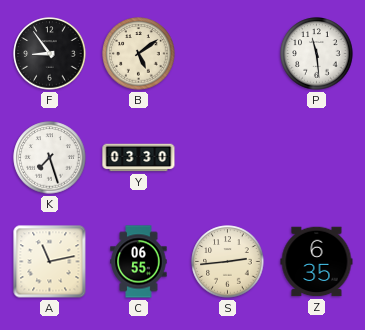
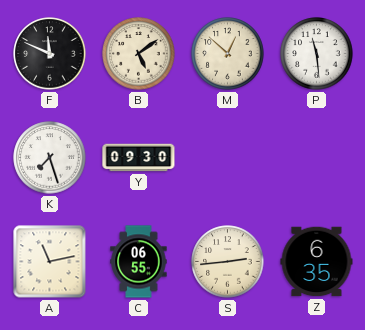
F: 8:54 -> 11:49 (50, 54)
M: none -> 12:52 (228, 54)
Y: 03:30 -> 09:30 (139, 158)
